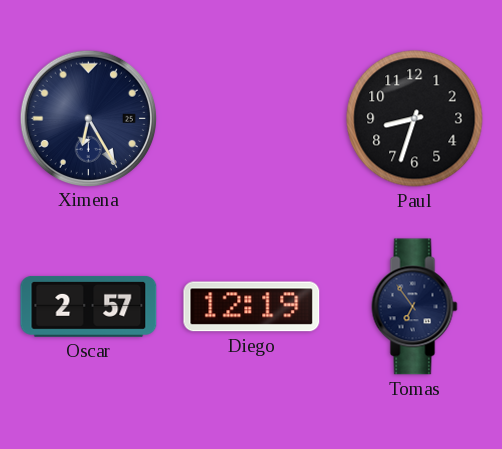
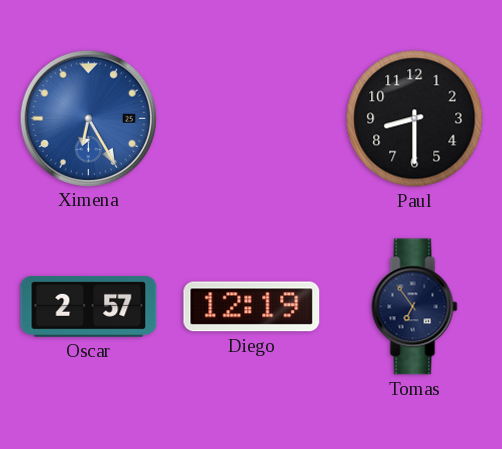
Ximena dial: navy -> blue (88, 118)
Paul: 8:33 -> 8:30 (415, 119)
